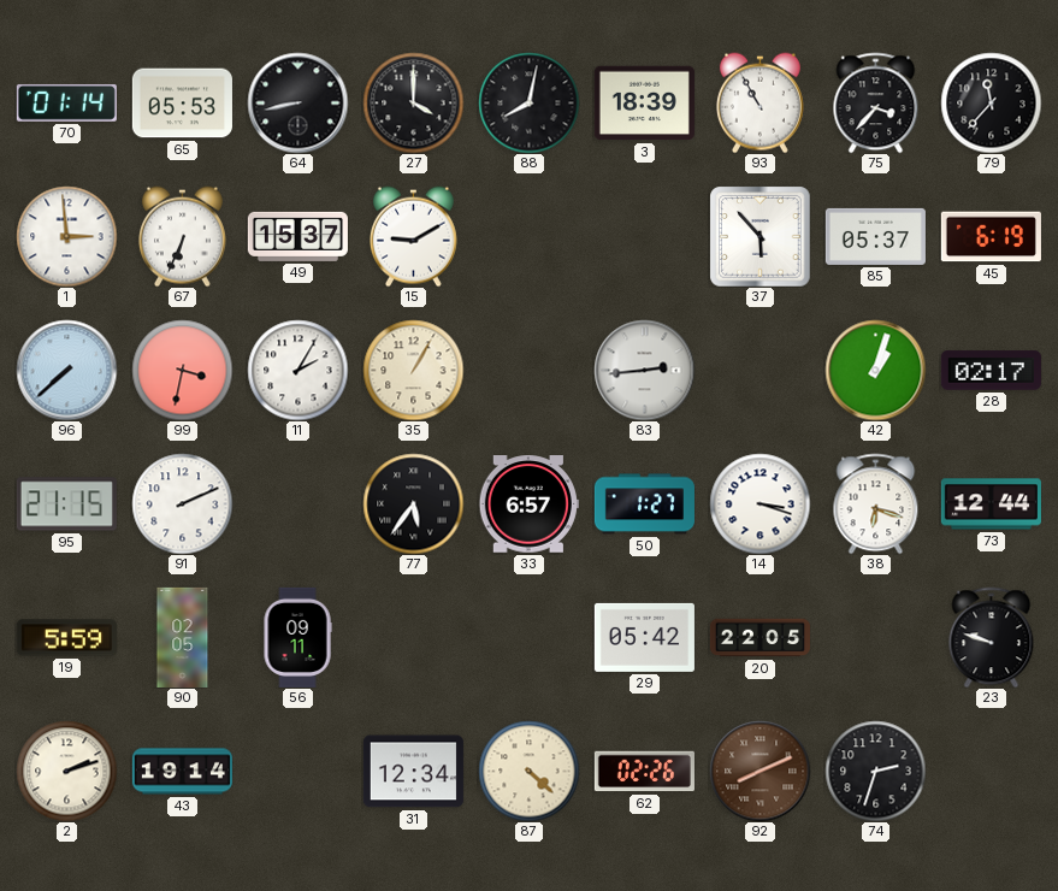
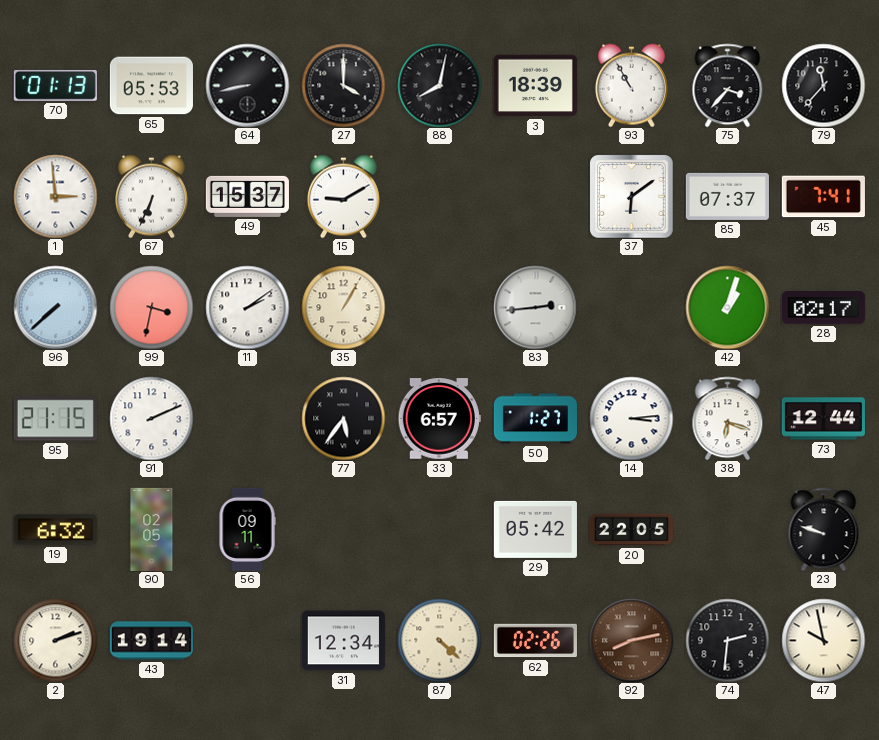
70: 01:14 -> 01:13 (55, 85)
37: 5:53 -> 6:09 (631, 196)
85: 05:37 -> 07:37 (727, 196)
45: 6:19 -> 7:41 (823, 197)
11: 2:05 -> 2:09 (247, 307)
14: 3:18 -> 3:14 (631, 418)
19: 5:59 -> 6:32 (55, 530)
92: 8:11 -> 8:13 (631, 640)
74: 2:33 -> 2:31 (727, 640)
47: none -> 9:58 (823, 640)
